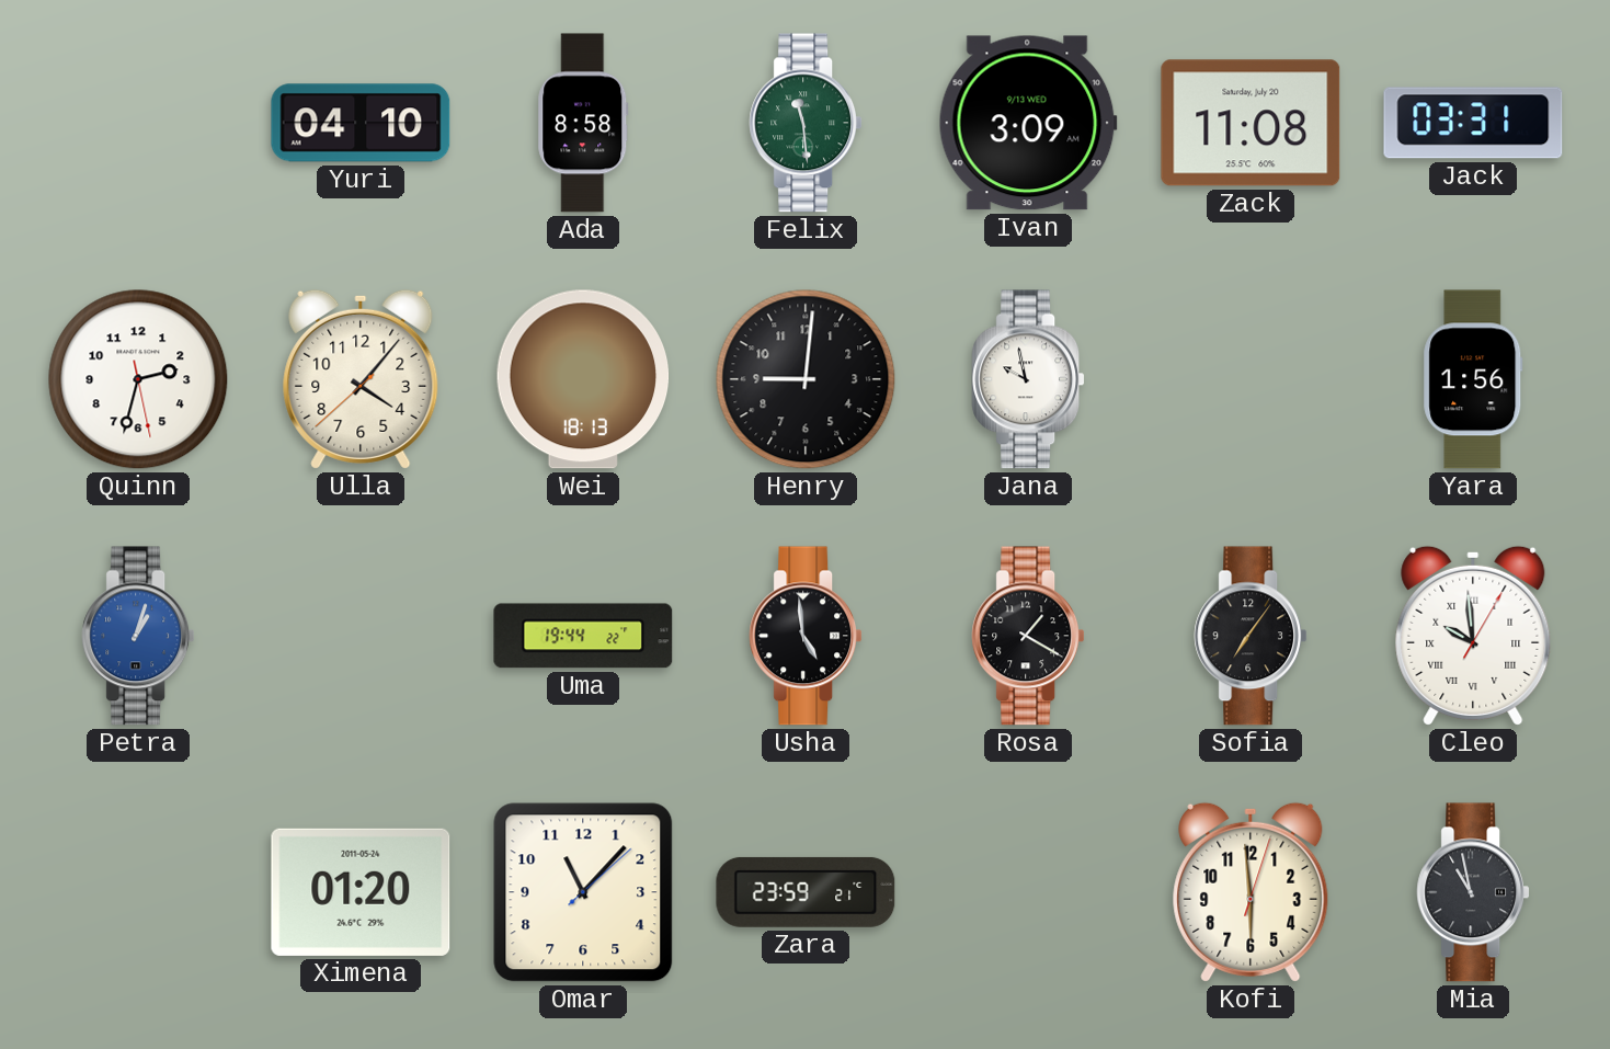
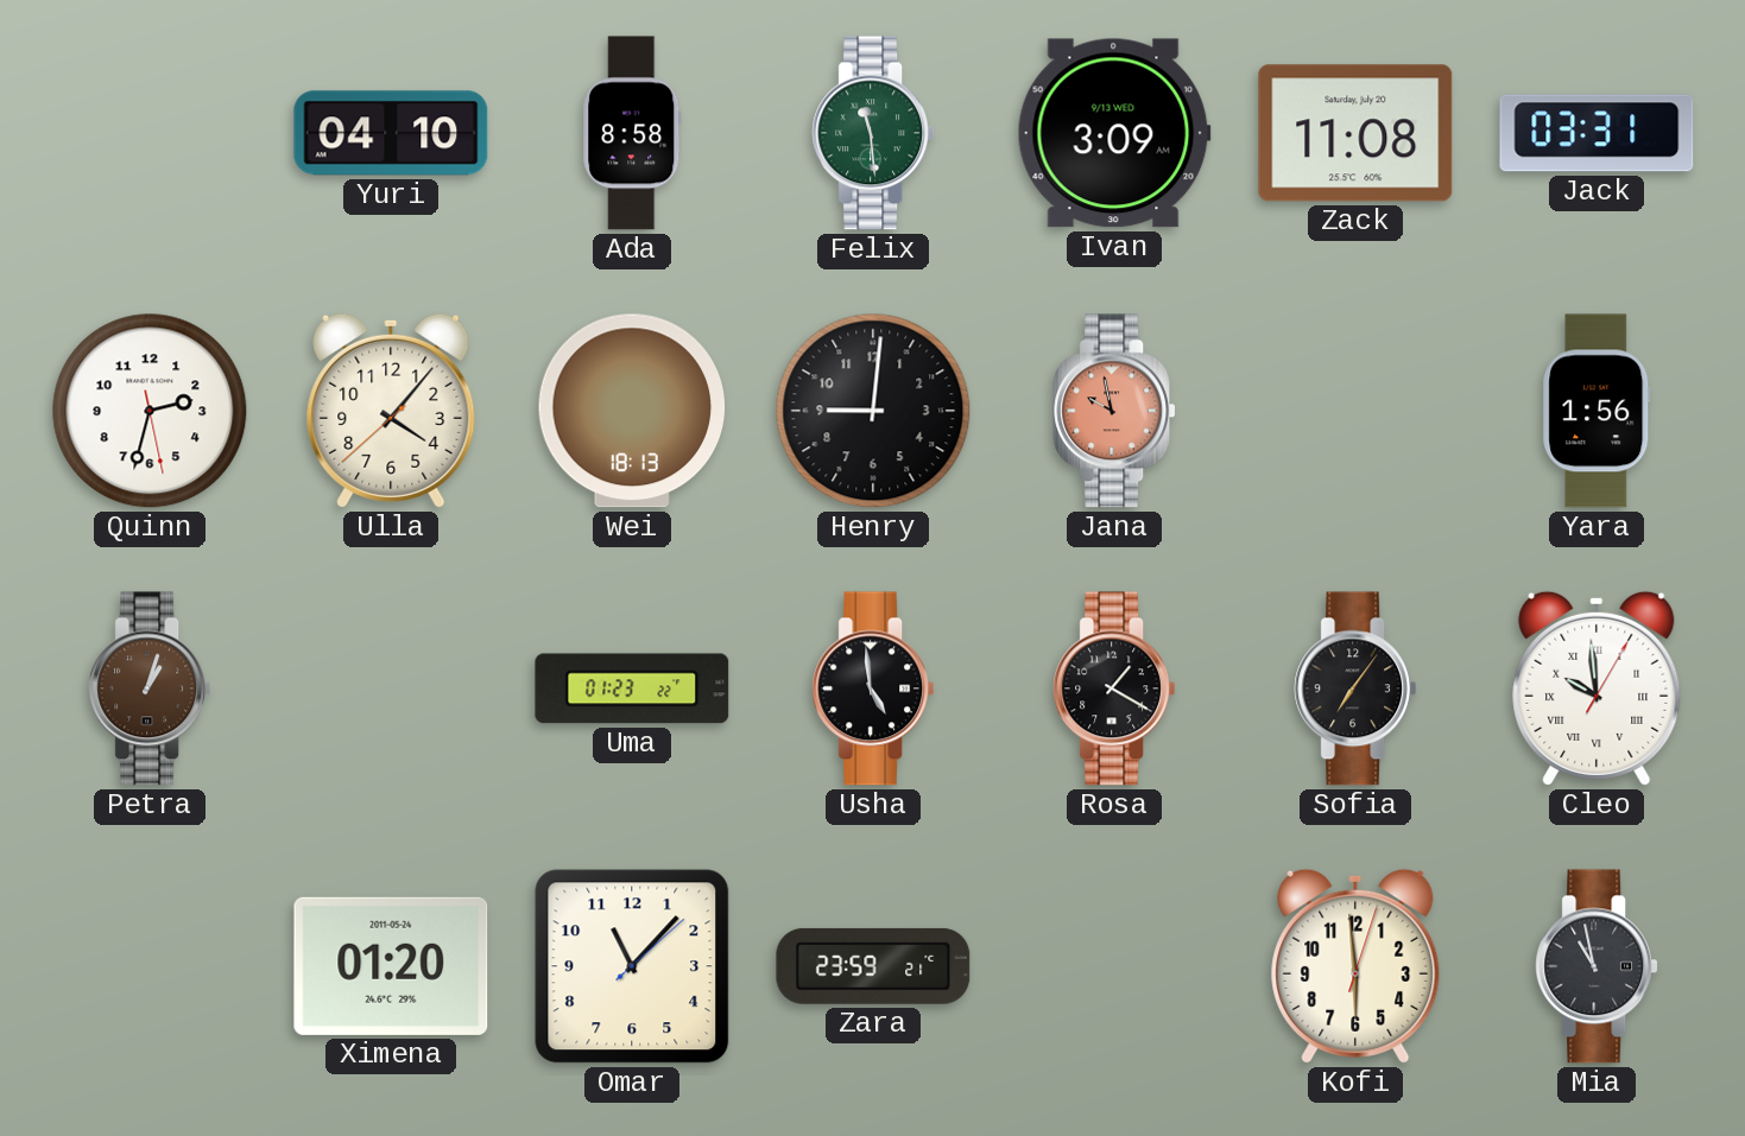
Jana dial: white -> salmon (1114, 411)
Petra dial: blue -> brown (150, 688)
Uma: 19:44 -> 01:23 (632, 688)
